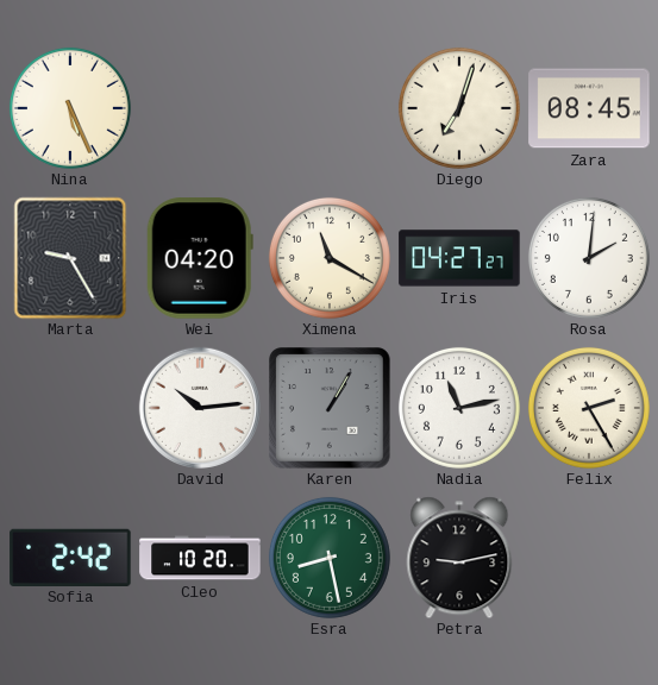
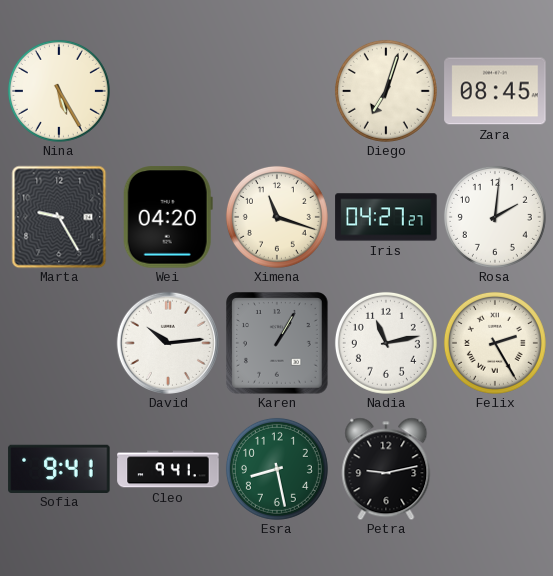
Nina: 5:26 -> 5:25 (59, 91)
Ximena: 11:20 -> 11:18 (277, 217)
Sofia: 2:42 -> 9:41 (59, 468)
Cleo: 10:20 -> 9:41 (168, 469)
